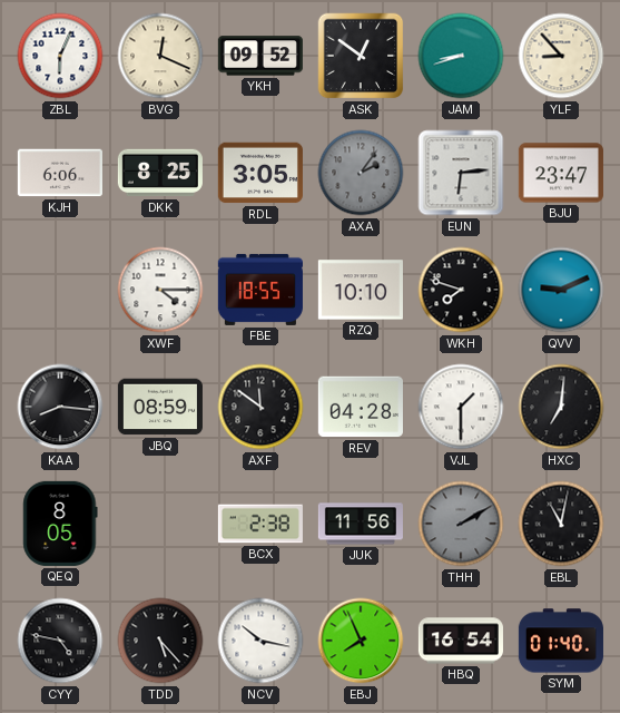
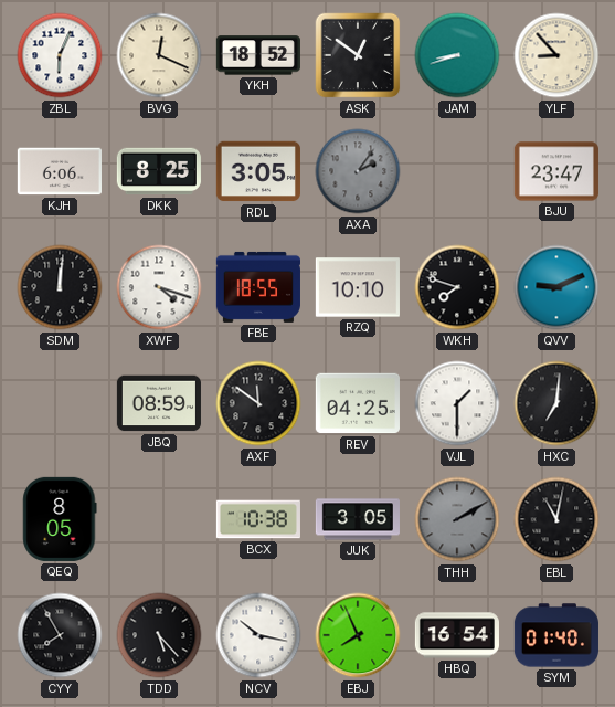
YKH: 09:52 -> 18:52 (258, 55)
EUN: 6:14 -> none (461, 173)
SDM: none -> 12:01 (60, 287)
XWF: 4:15 -> 4:18 (159, 287)
KAA: 8:16 -> none (60, 407)
REV: 04:28 -> 04:25 (358, 403)
BCX: 2:38 -> 10:38 (258, 519)
JUK: 11:56 -> 3:05 (358, 519)
CYY: 4:47 -> 7:55 (60, 635)
